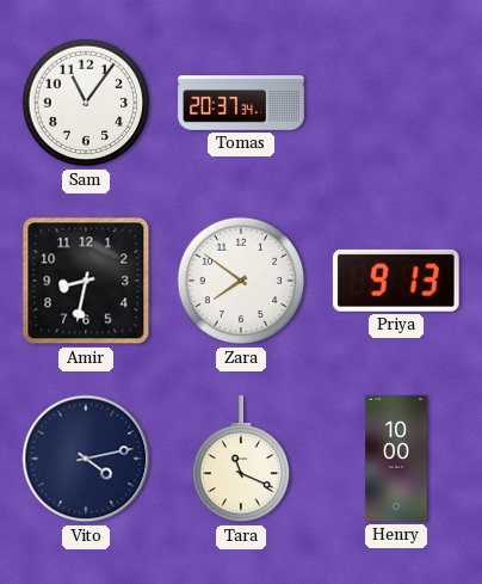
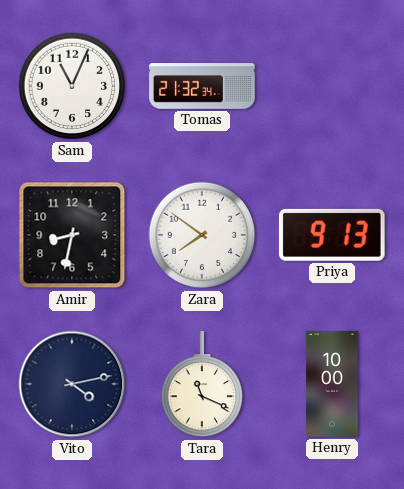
Sam: 11:06 -> 11:04 (72, 86)
Tomas: 20:37 -> 21:32 (202, 86)
